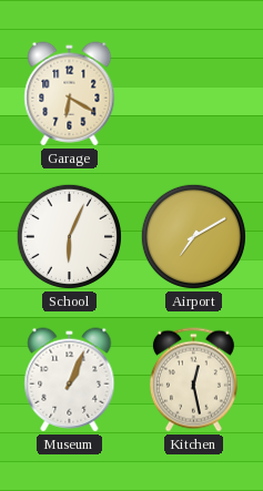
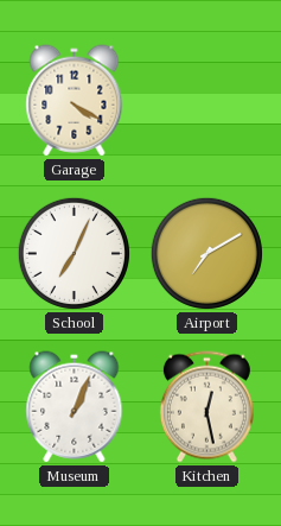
Garage: 6:20 -> 4:20 (75, 101)
School: 6:04 -> 7:04 (74, 253)
